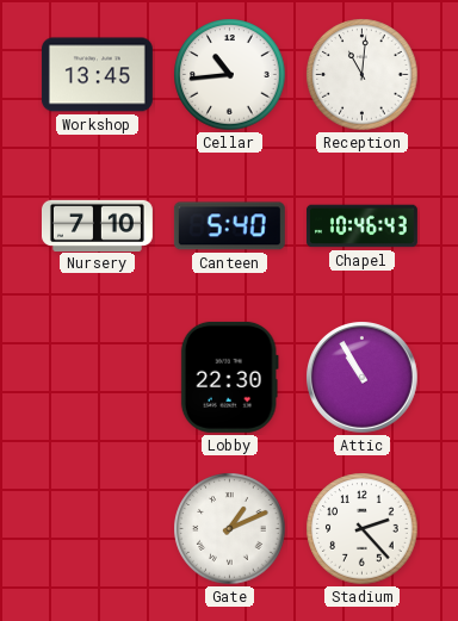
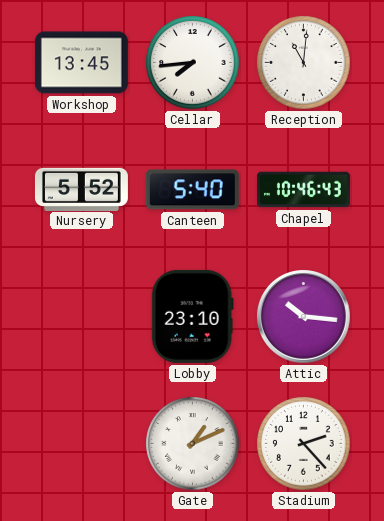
Cellar: 10:44 -> 7:44 (193, 63)
Nursery: 7:10 -> 5:52 (81, 189)
Lobby: 22:30 -> 23:10 (192, 316)
Attic: 10:55 -> 10:16 (304, 317)
